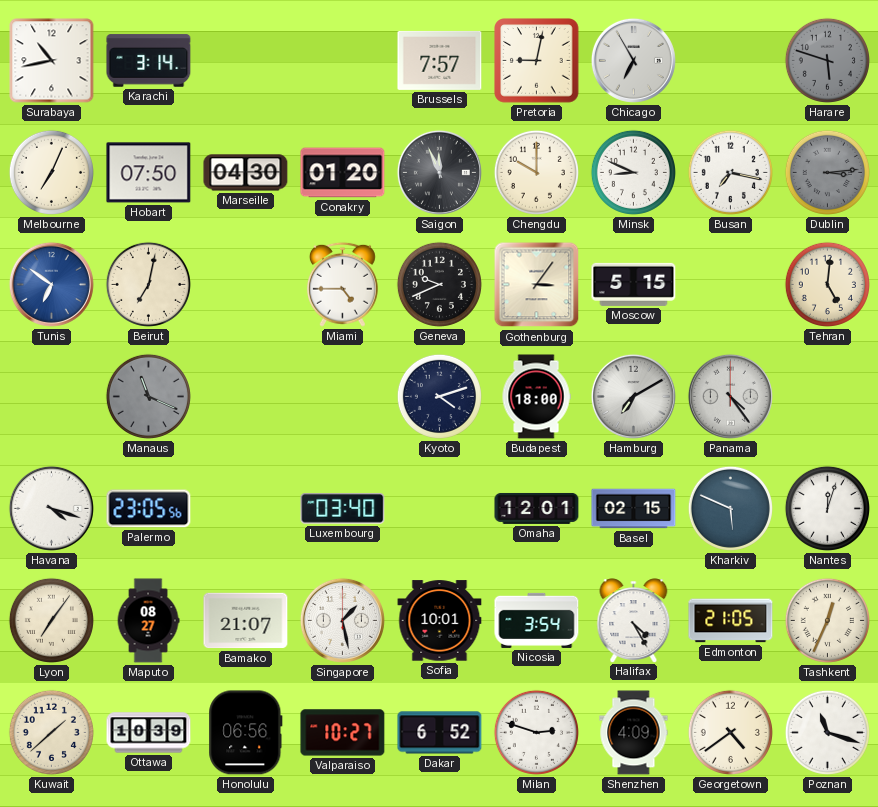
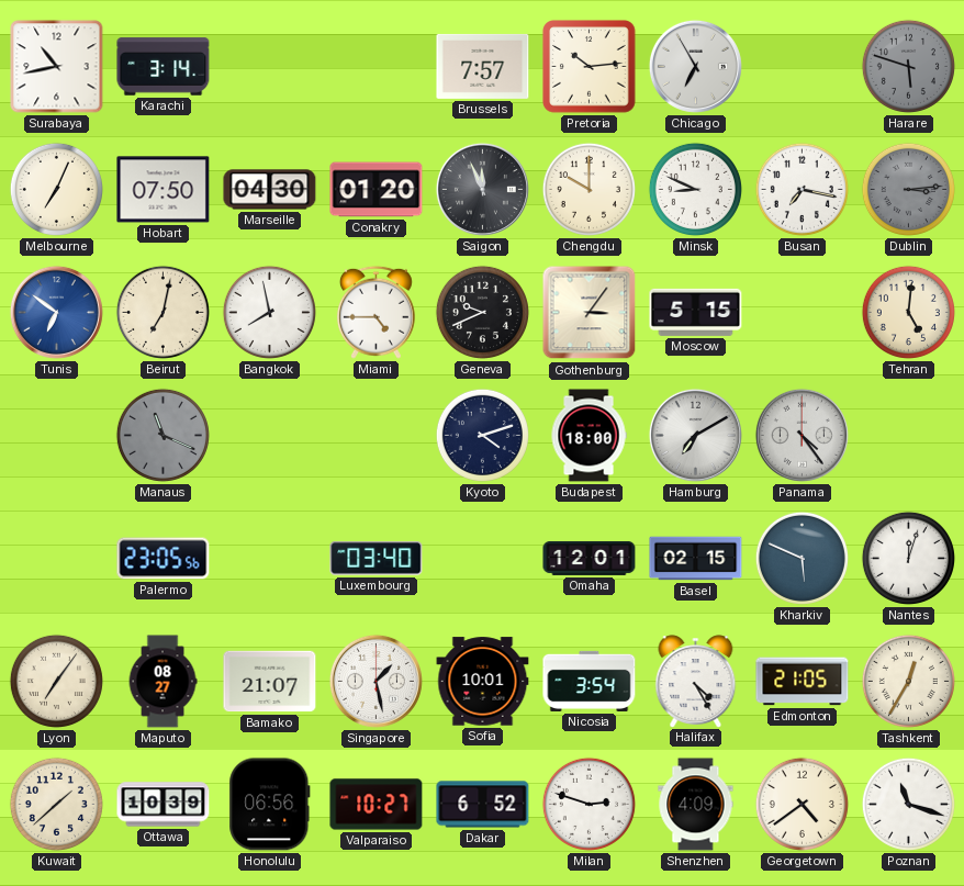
Pretoria: 9:02 -> 10:14 (590, 67)
Bangkok: none -> 7:58 (269, 312)
Havana: 4:18 -> none (51, 508)
Tashkent: 12:34 -> 12:35 (908, 681)
